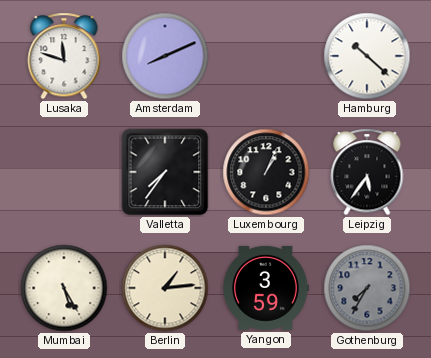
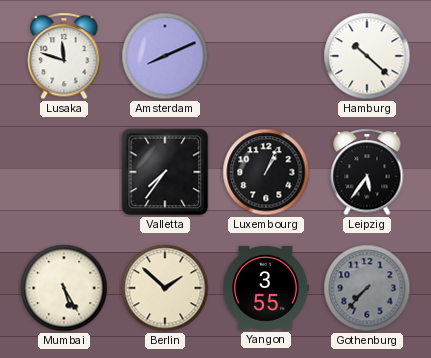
Berlin: 1:14 -> 1:52 (165, 288)
Yangon: 3:59 -> 3:55 (266, 288)
Gothenburg: 7:35 -> 7:37 (367, 288)
